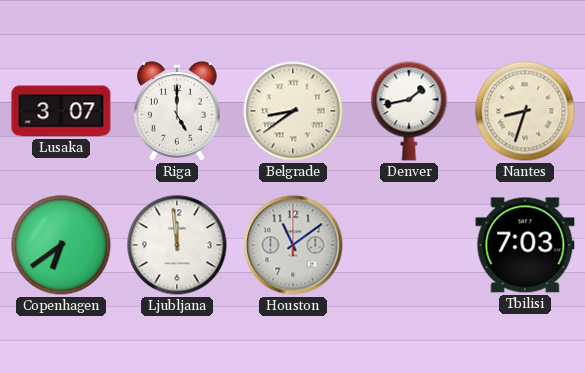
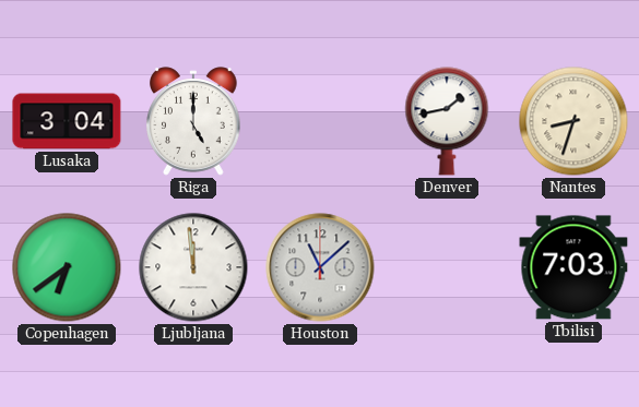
Lusaka: 3:07 -> 3:04 (67, 121)
Belgrade: 8:39 -> none (293, 111)
Houston: 11:09 -> 11:08 (320, 267)
